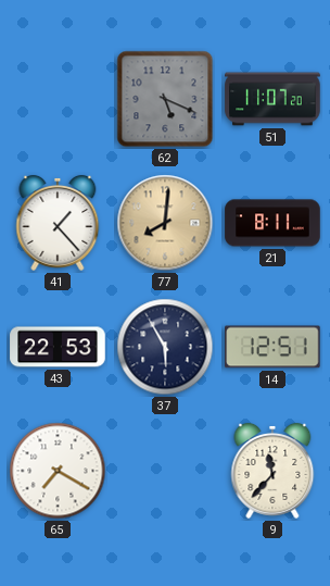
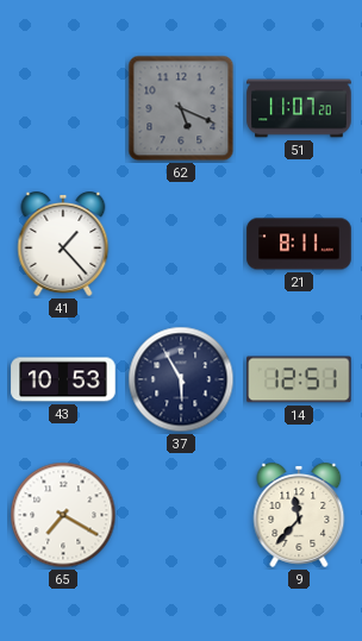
77: 8:01 -> none (165, 223)
43: 22:53 -> 10:53 (63, 379)
